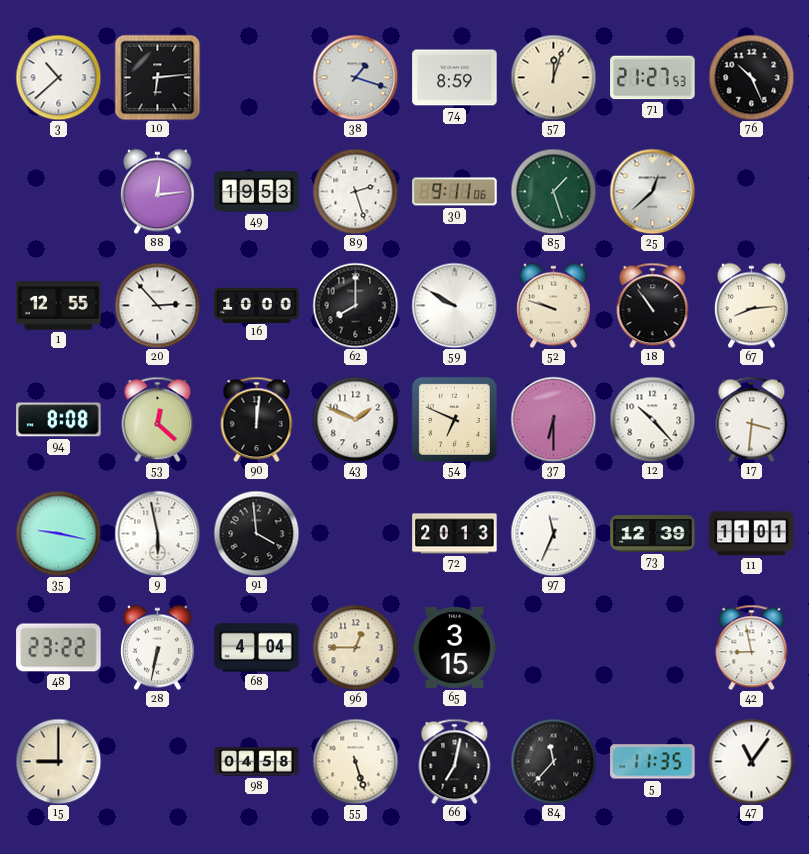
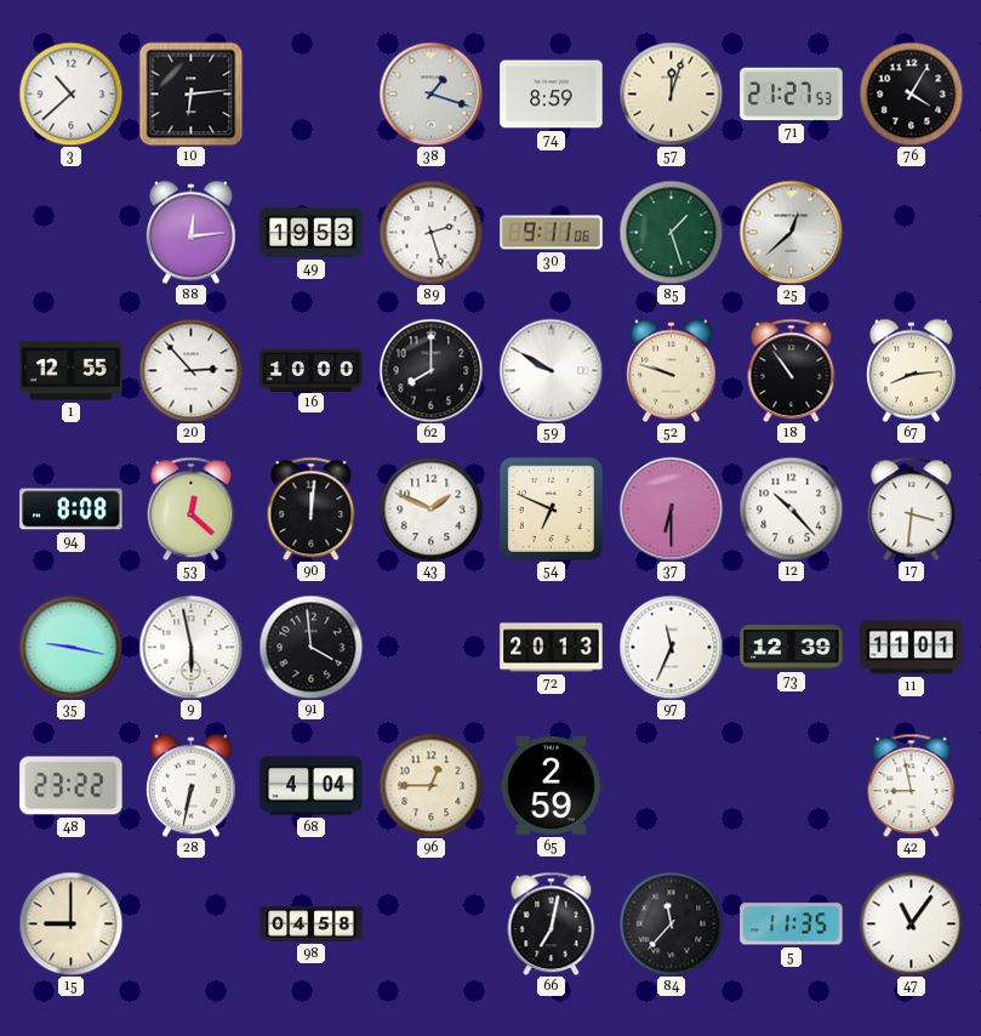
76: 10:26 -> 4:05 (911, 93)
65: 3:15 -> 2:59 (552, 785)
55: 5:27 -> none (355, 761)
